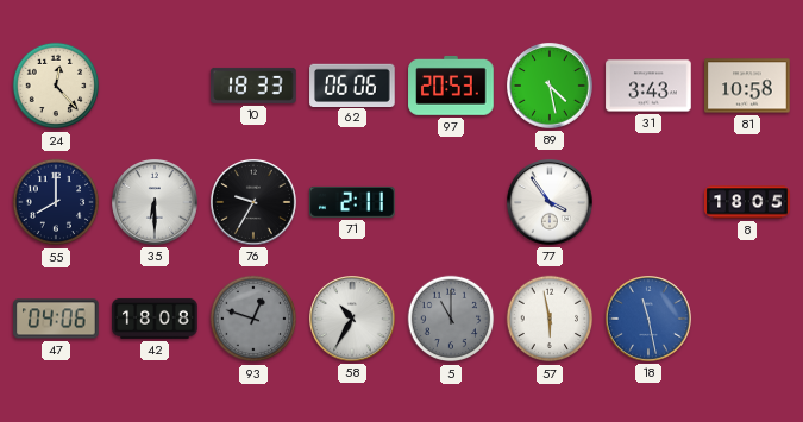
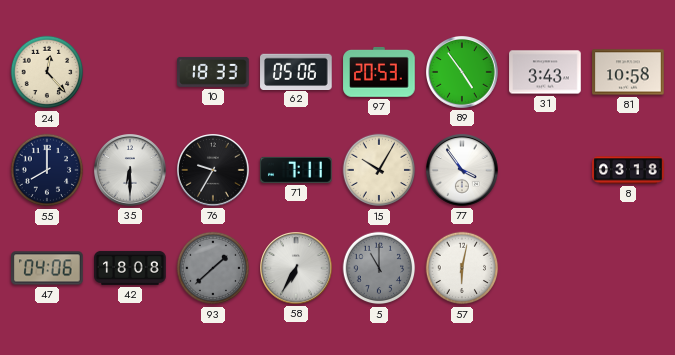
62: 06:06 -> 05:06 (296, 71)
89: 4:28 -> 4:54 (463, 73)
71: 2:11 -> 7:11 (296, 170)
15: none -> 10:05 (379, 170)
8: 18:05 -> 03:18 (628, 170)
93: 12:48 -> 1:38 (213, 268)
58: 10:35 -> 6:35 (297, 269)
57: 5:58 -> 6:02 (462, 268)
18: 11:28 -> none (650, 320)
